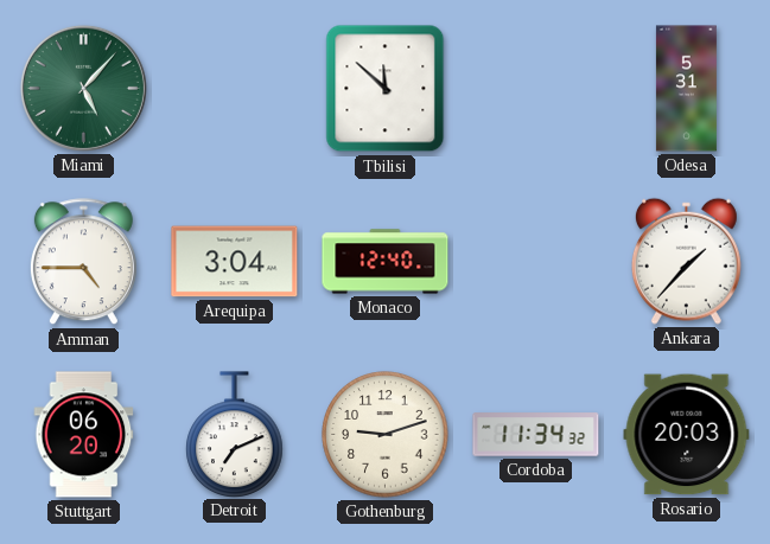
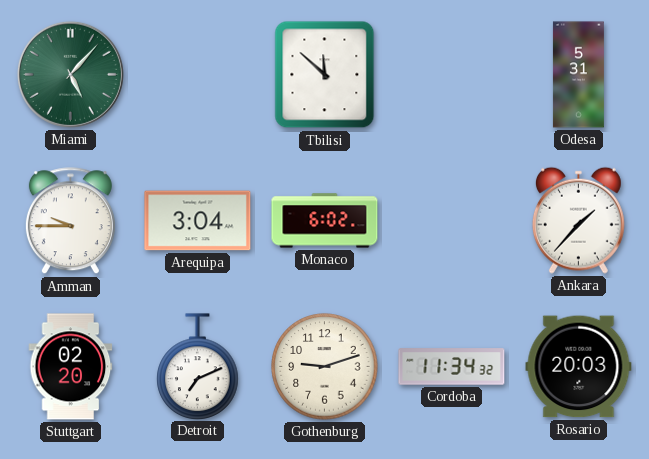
Amman: 4:45 -> 9:45 (70, 221)
Monaco: 12:40 -> 6:02 (325, 221)
Stuttgart: 06:20 -> 02:20 (71, 367)
